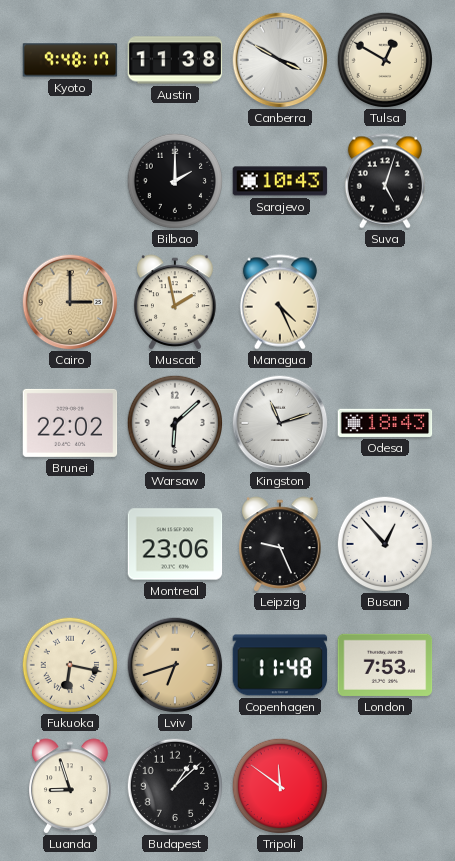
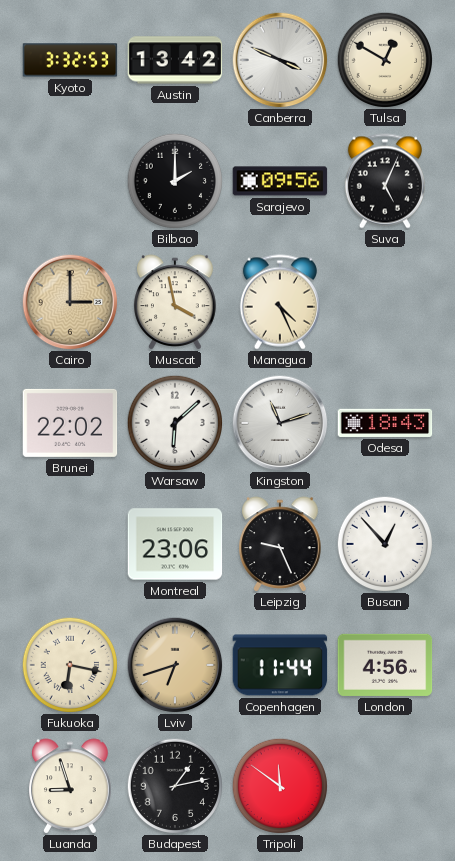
Kyoto: 9:48 -> 3:32 (70, 60)
Austin: 11:38 -> 13:42 (175, 60)
Canberra: 3:50 -> 3:49 (280, 60)
Sarajevo: 10:43 -> 09:56 (280, 181)
Suva: 5:03 -> 5:04 (385, 181)
Muscat: 1:58 -> 3:58 (175, 302)
Copenhagen: 11:48 -> 11:44 (280, 665)
London: 7:53 -> 4:56 (385, 665)
Budapest: 1:08 -> 1:13 (174, 785)
